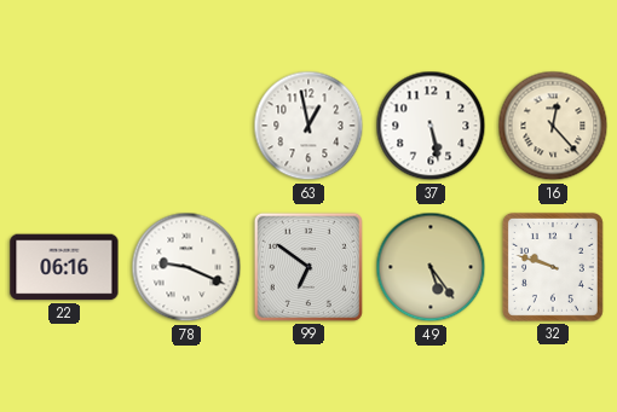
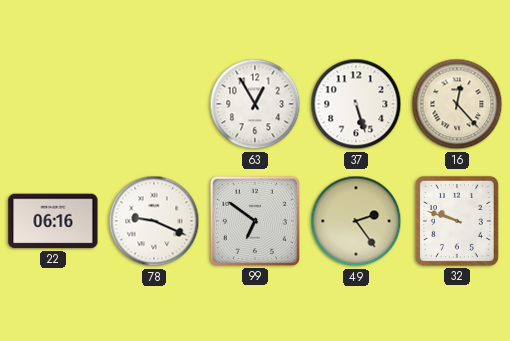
63: 12:58 -> 12:55 (255, 104)
37: 5:28 -> 5:27 (356, 104)
49: 5:24 -> 2:24 (356, 221)
